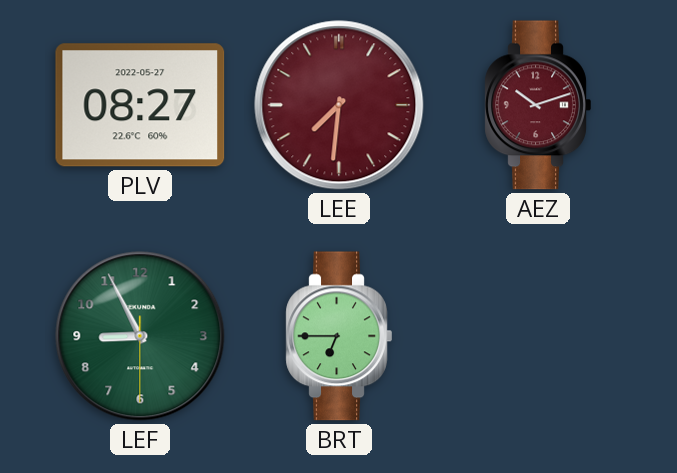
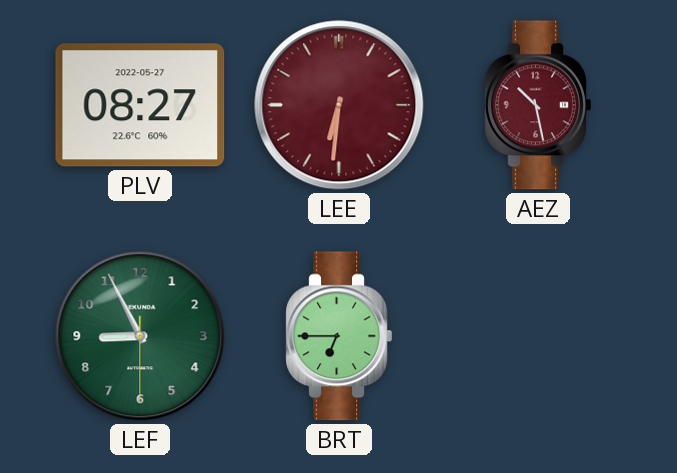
LEE: 7:31 -> 6:31 (339, 105)
AEZ: 10:12 -> 10:28 (538, 105)
